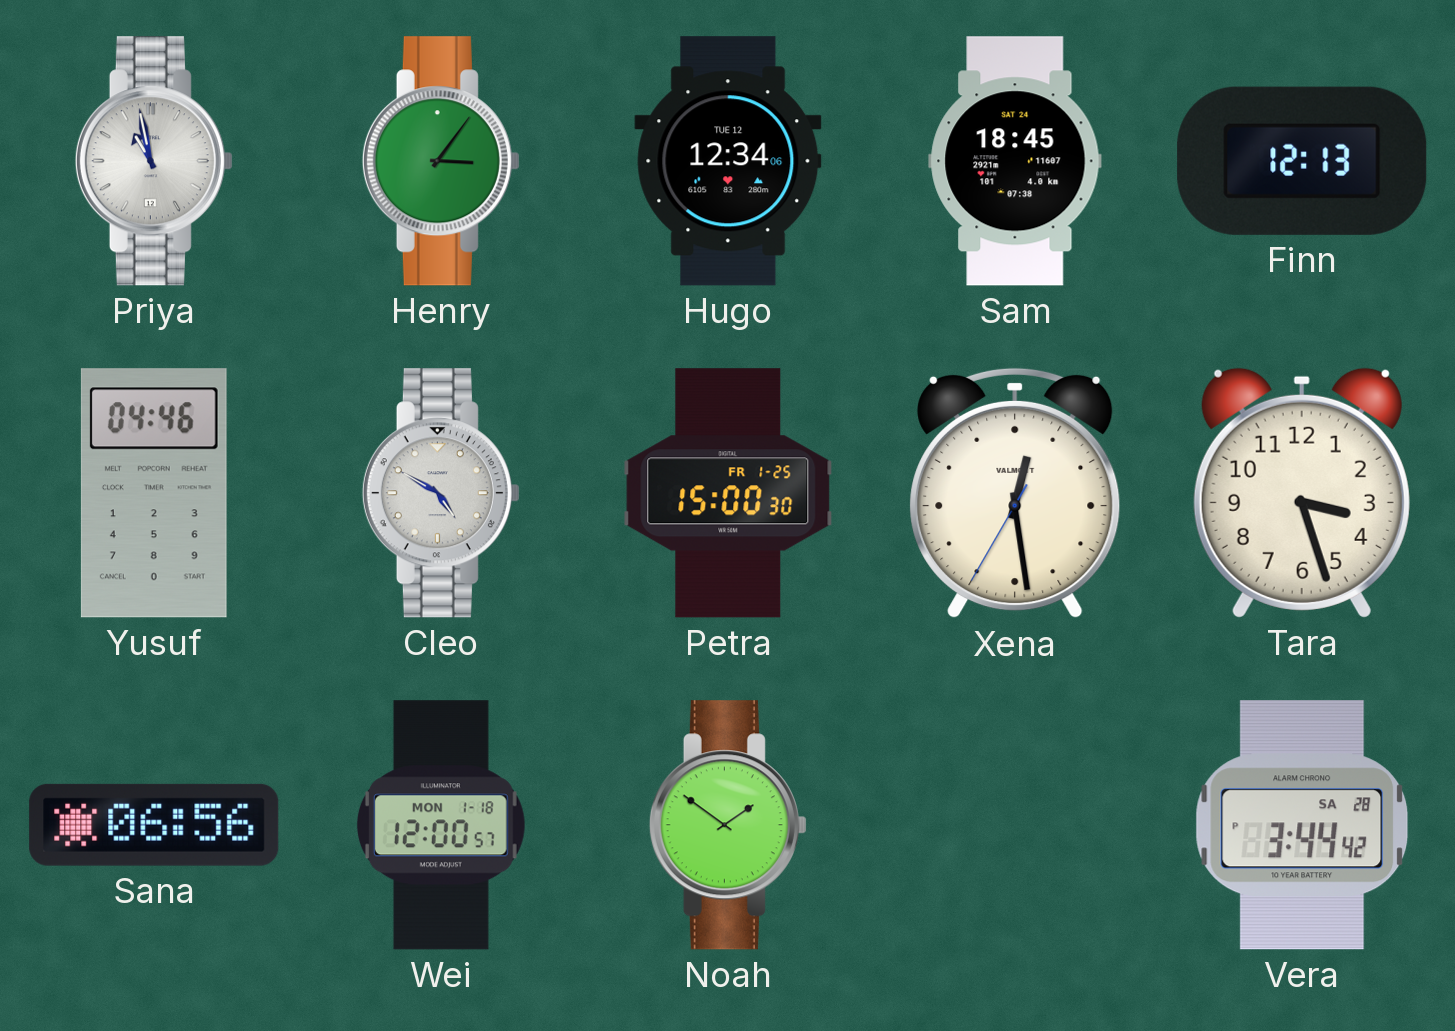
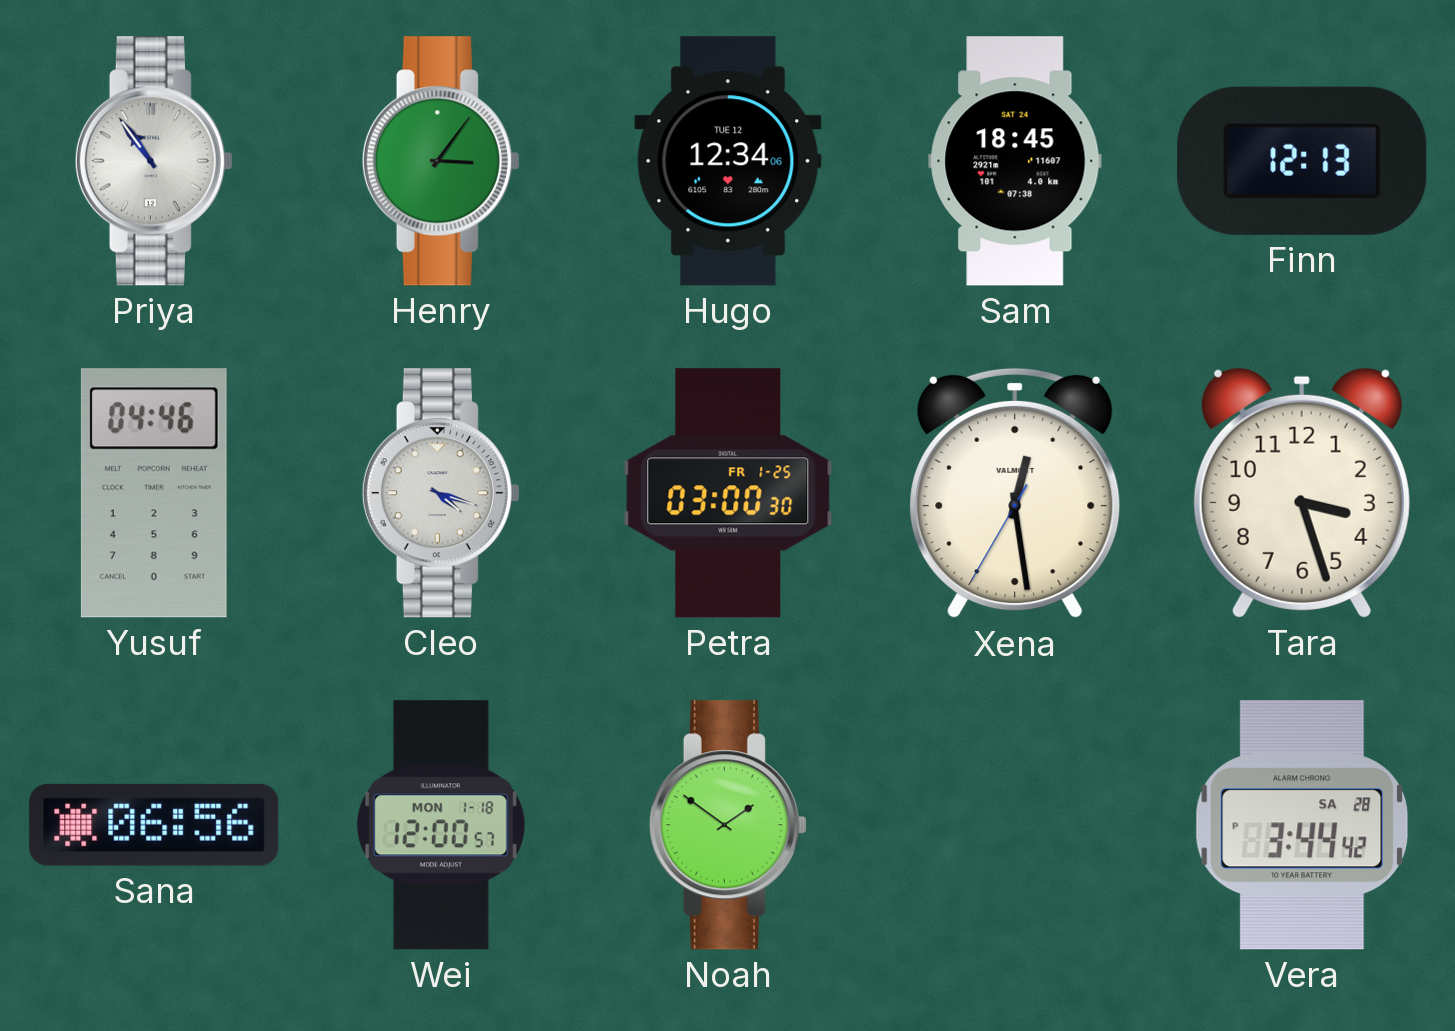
Priya: 10:58 -> 10:54 (154, 161)
Cleo: 4:50 -> 4:18 (441, 493)
Petra: 15:00 -> 03:00 (728, 493)
